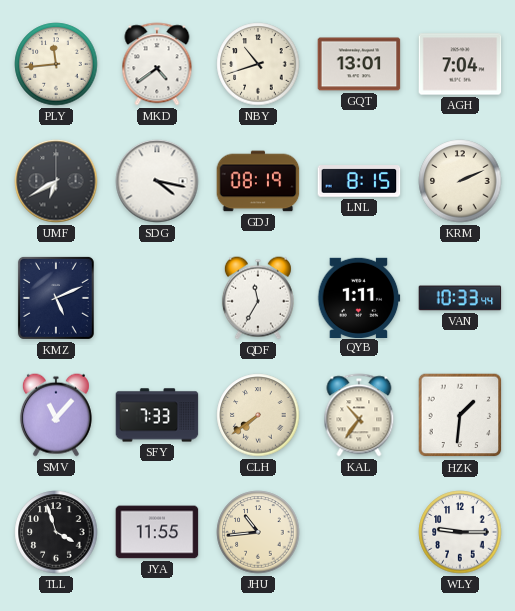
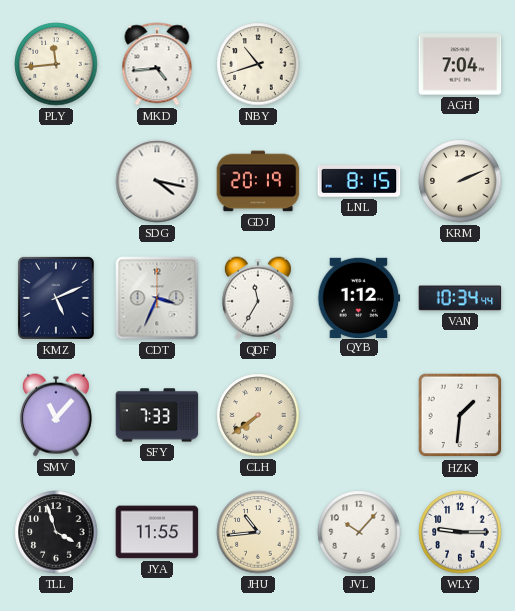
MKD: 4:39 -> 4:44 (157, 64)
GQT: 13:01 -> none (359, 64)
UMF: 6:40 -> none (56, 181)
GDJ: 08:19 -> 20:19 (258, 181)
CDT: none -> 3:34 (157, 298)
QYB: 1:11 -> 1:12 (359, 297)
VAN: 10:33 -> 10:34 (460, 298)
KAL: 10:36 -> none (359, 415)
JVL: none -> 10:07 (359, 532)
